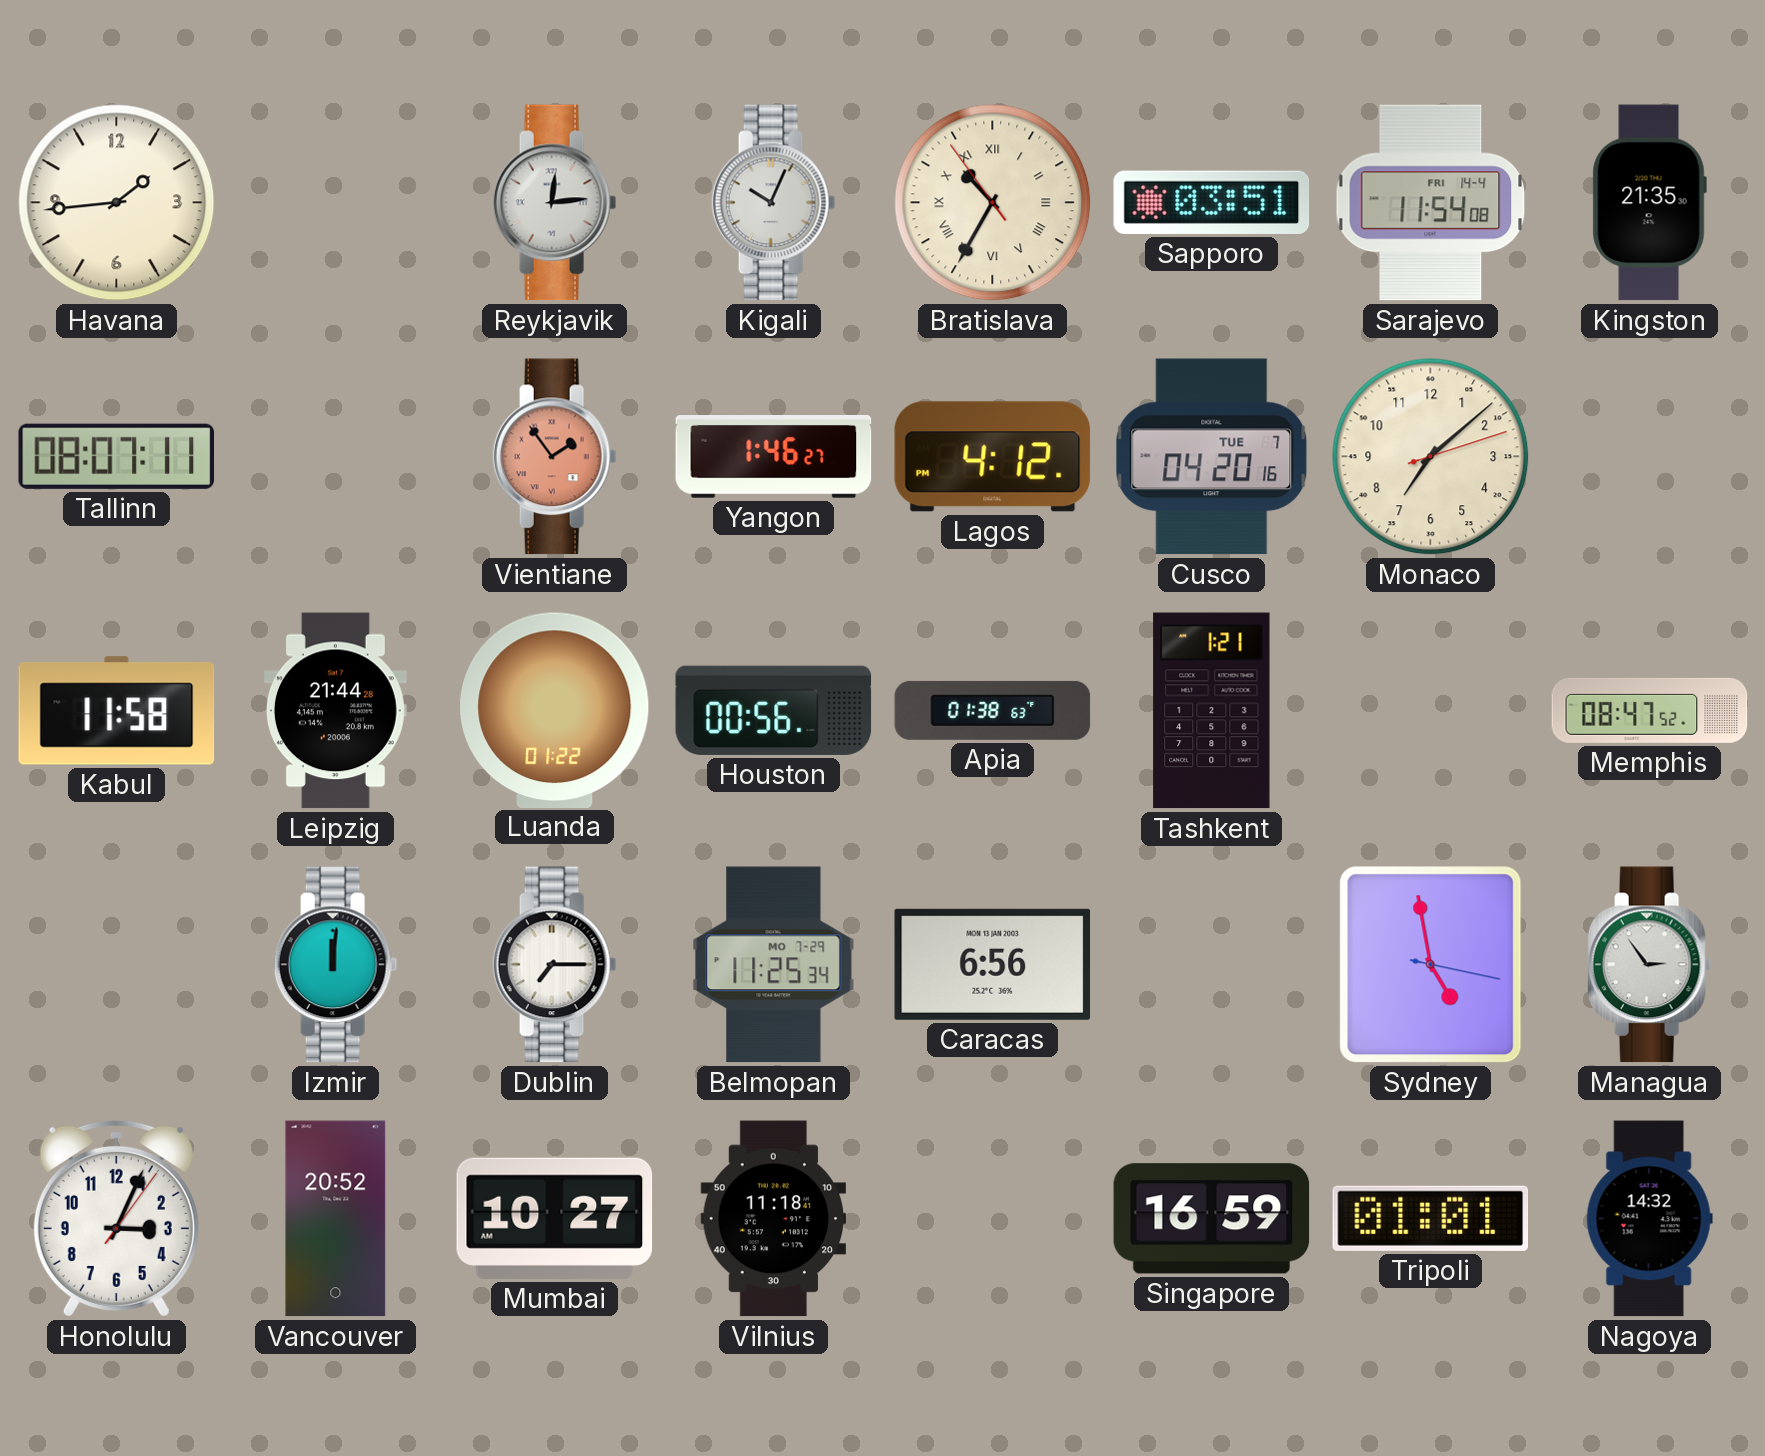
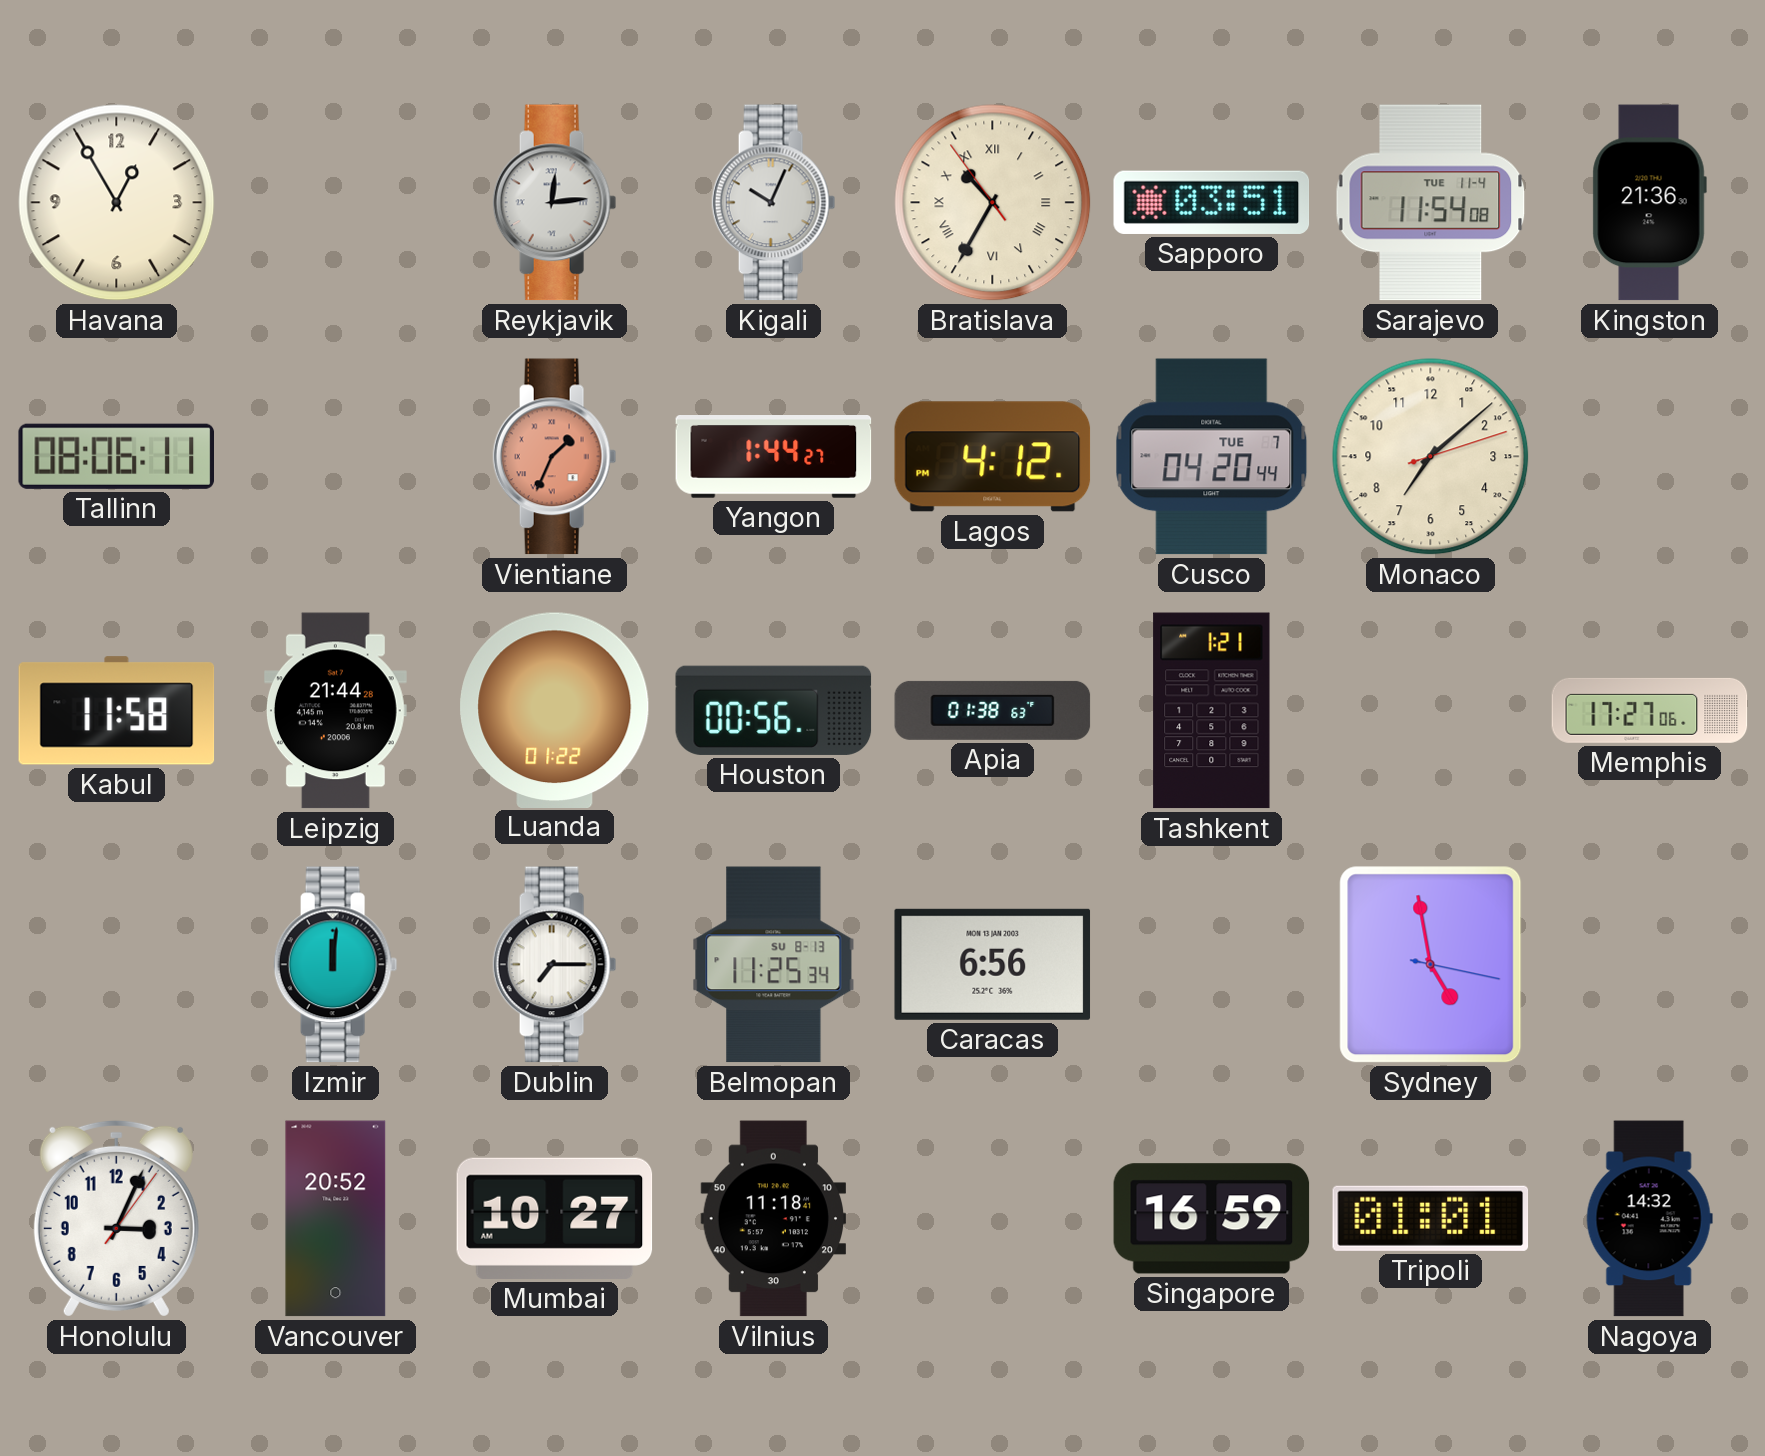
Havana: 1:44 -> 12:55 (117, 203)
Sarajevo date: FRI 14-4 -> TUE 11-4 (1431, 203)
Kingston: 21:35 -> 21:36 (1649, 203)
Tallinn: 08:07 -> 08:06 (116, 456)
Vientiane: 1:54 -> 1:34 (555, 457)
Yangon: 1:46 -> 1:44 (774, 457)
Cusco: 04:20:16 -> 04:20:44 (1212, 457)
Memphis: 08:47 -> 17:27 (1650, 710)
Belmopan date: MO 7-29 -> SU 8-13 (774, 965)
Managua: 2:54 -> none (1650, 965)
